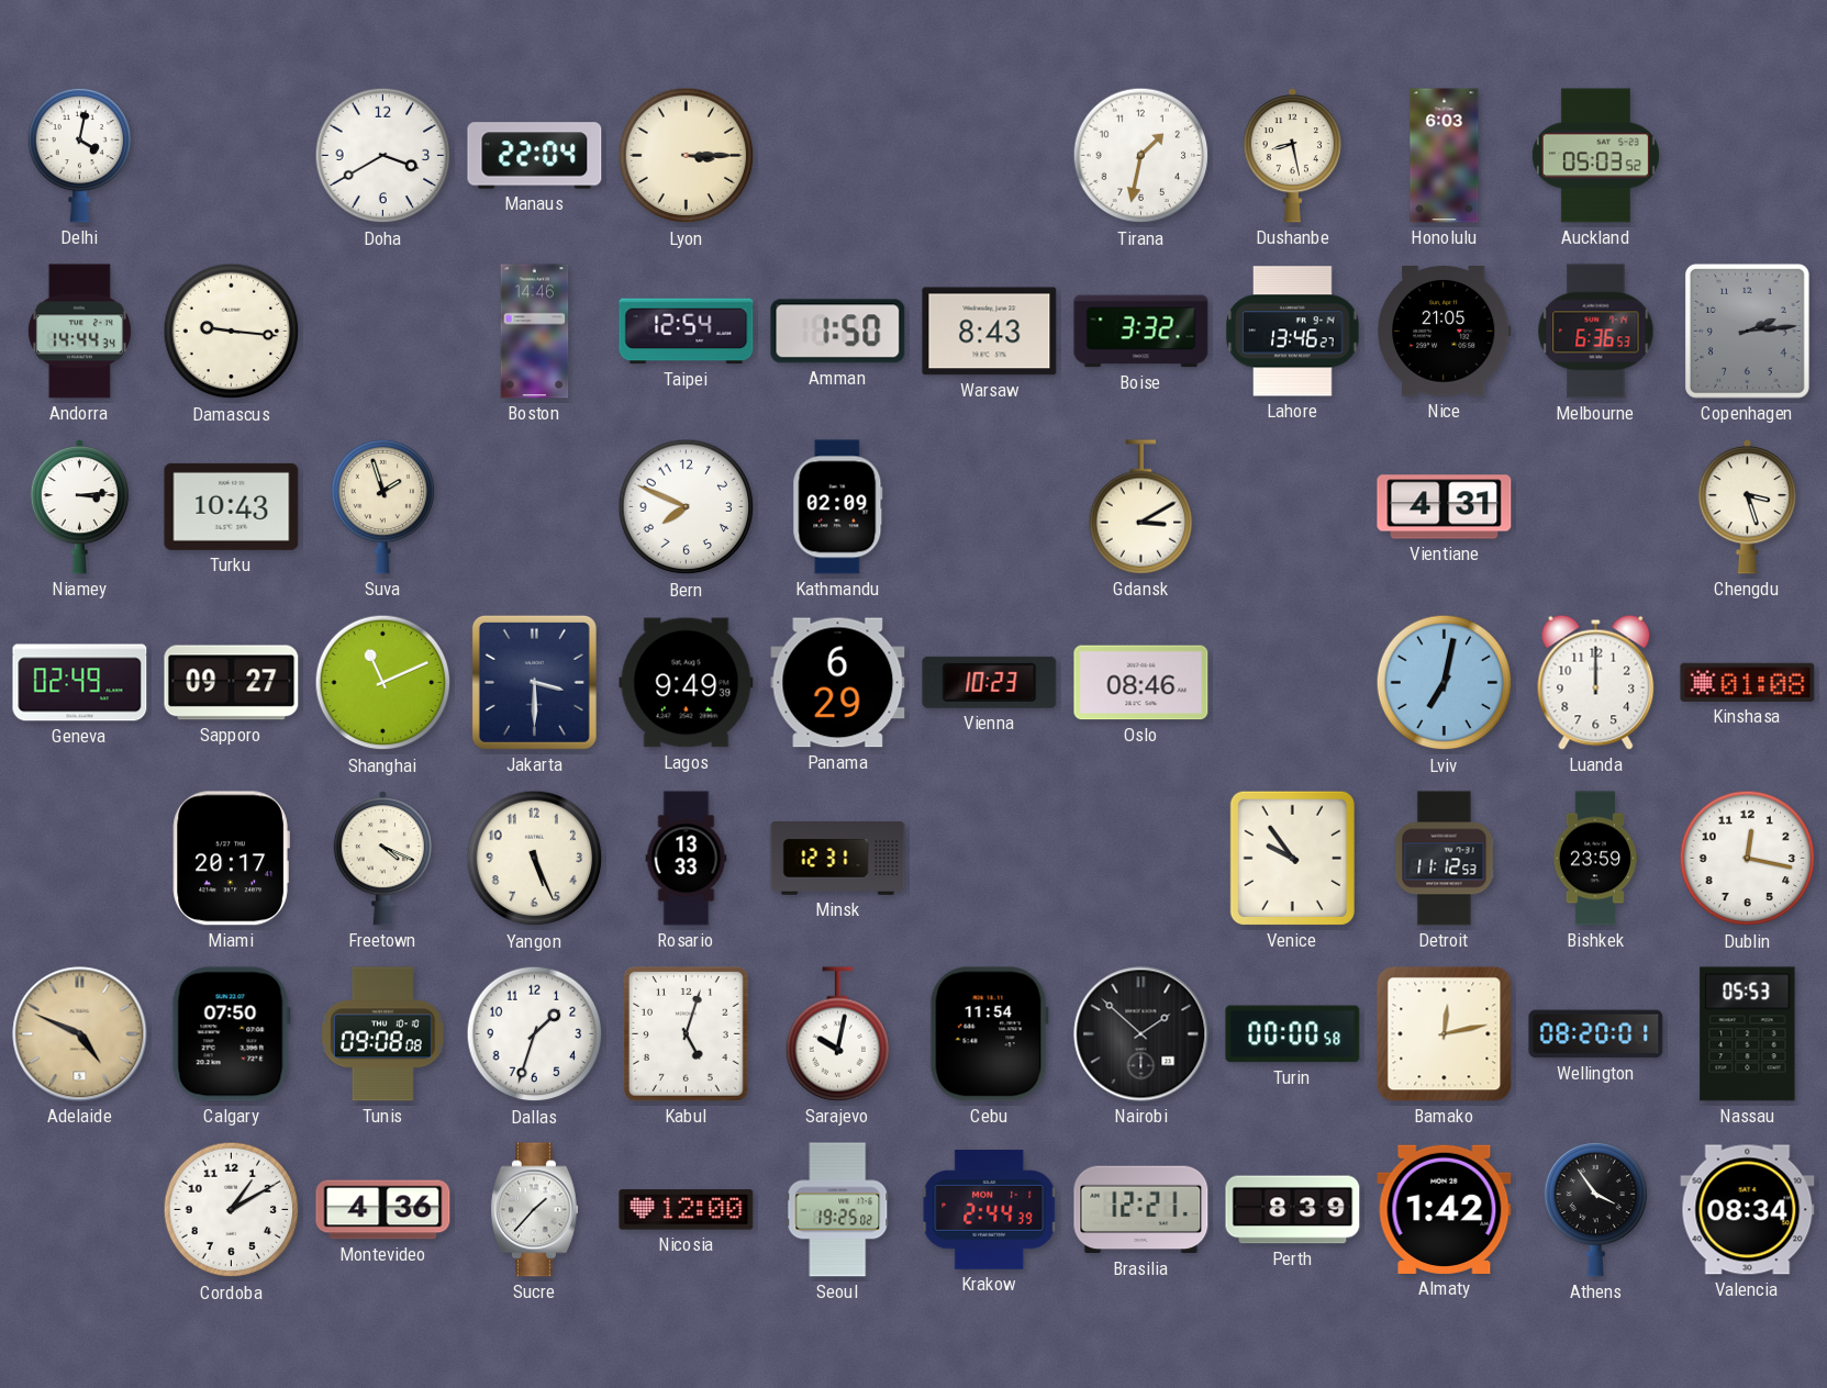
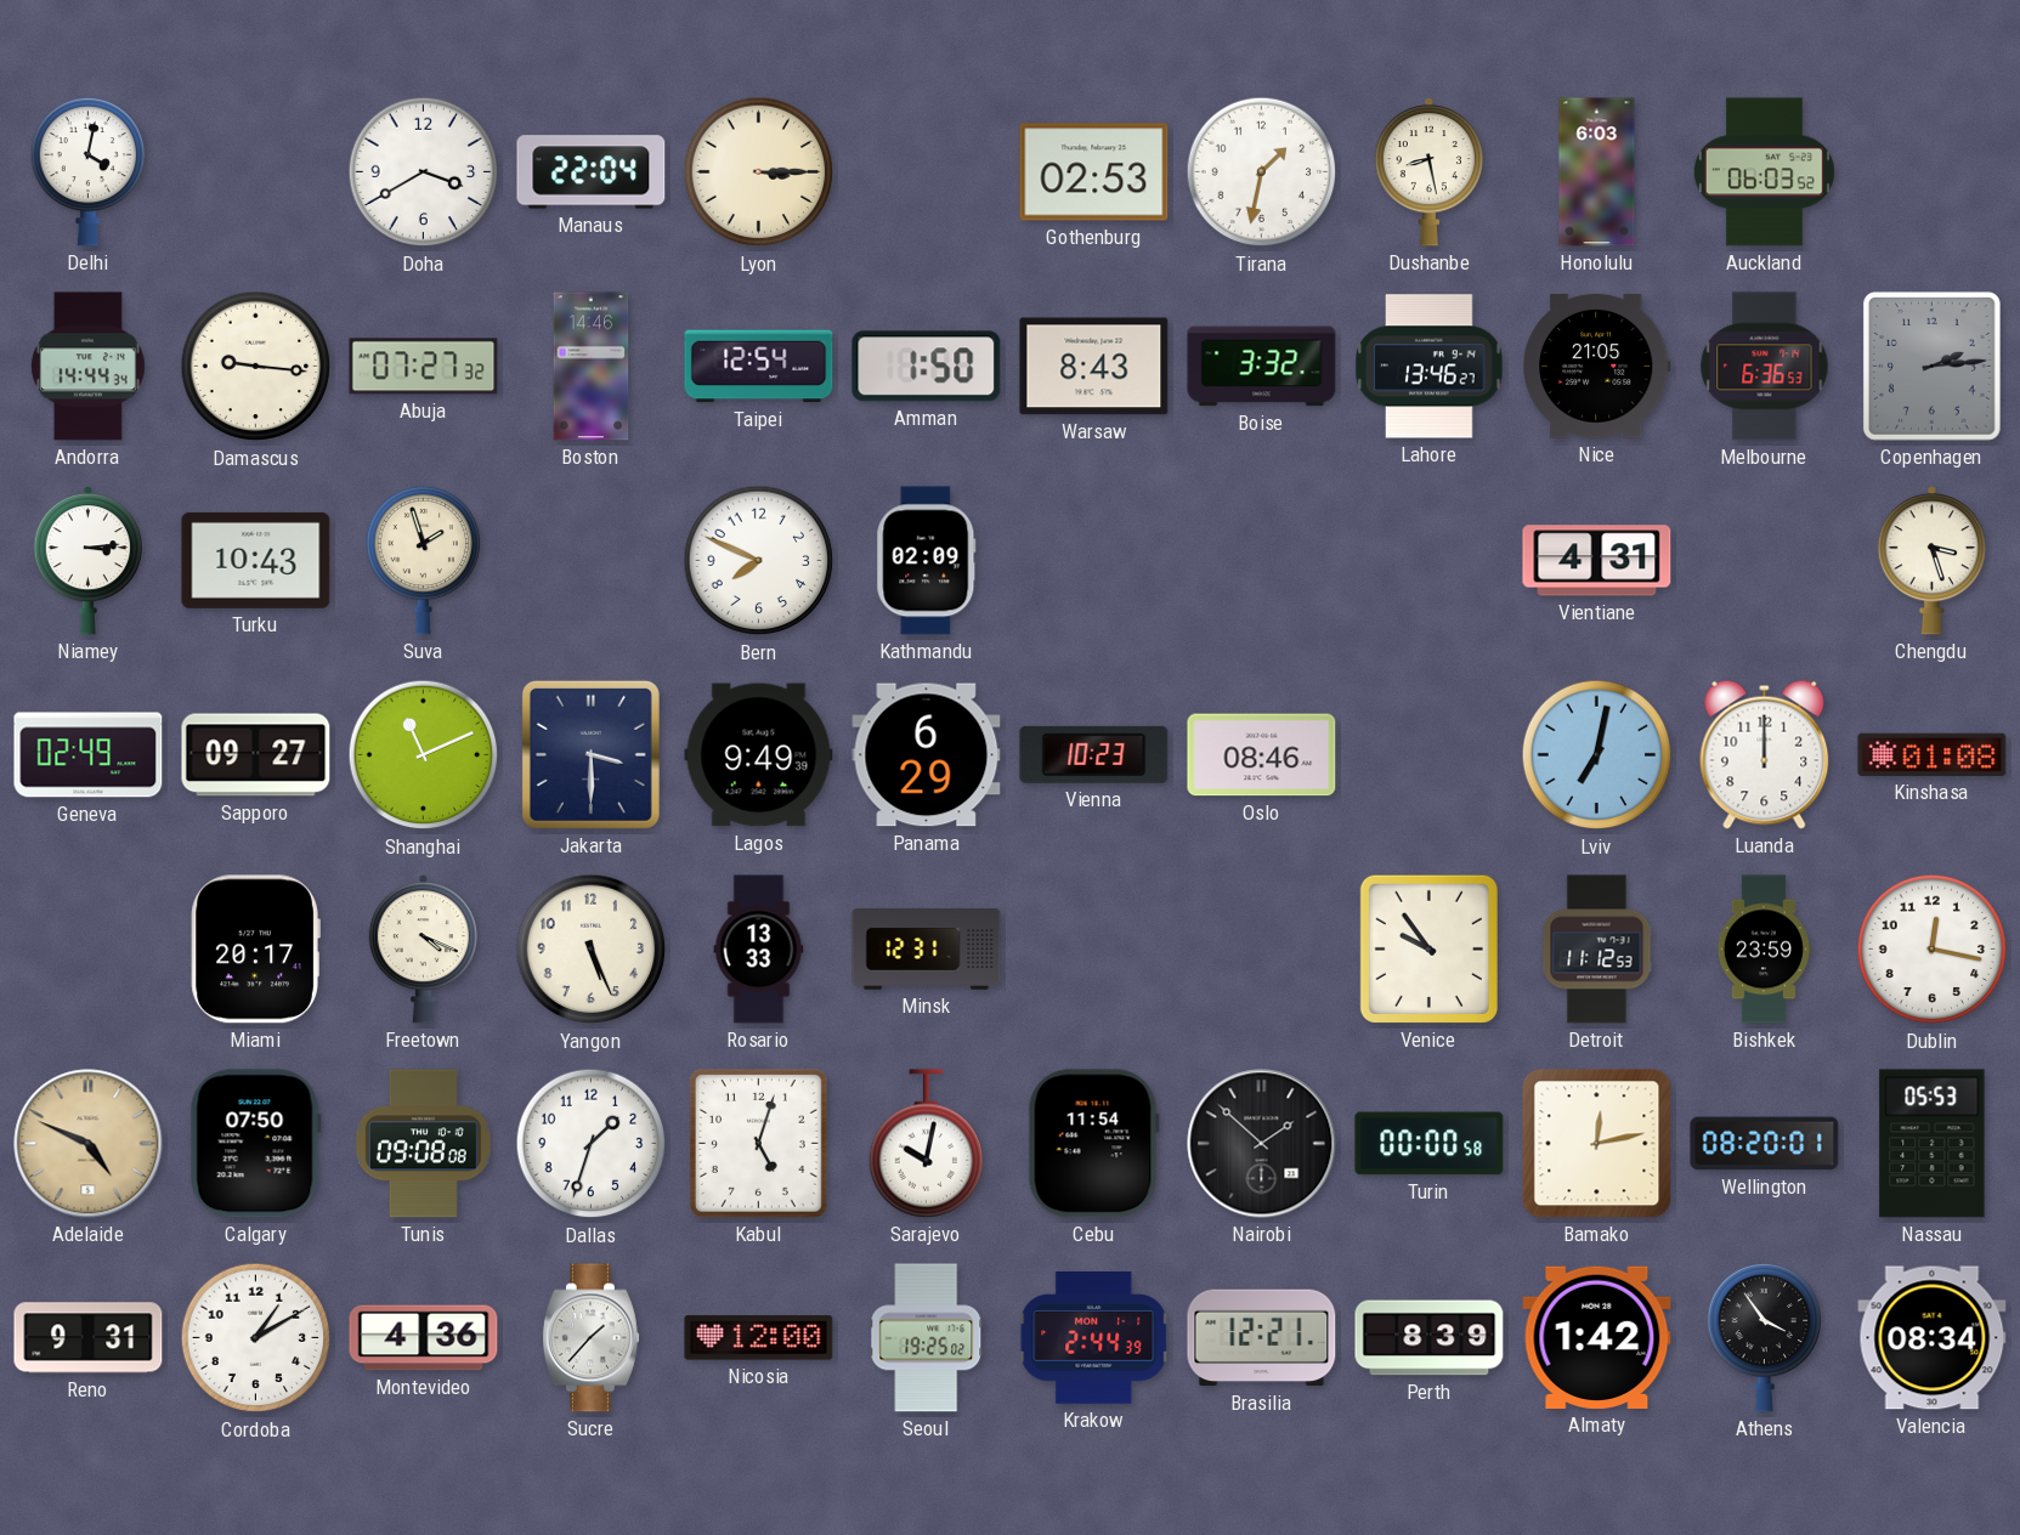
Gothenburg: none -> 02:53 (1094, 172)
Auckland: 05:03 -> 06:03 (1764, 172)
Abuja: none -> 07:27 (424, 367)
Gdansk: 3:10 -> none (1141, 507)
Reno: none -> 9:31 (89, 1338)
